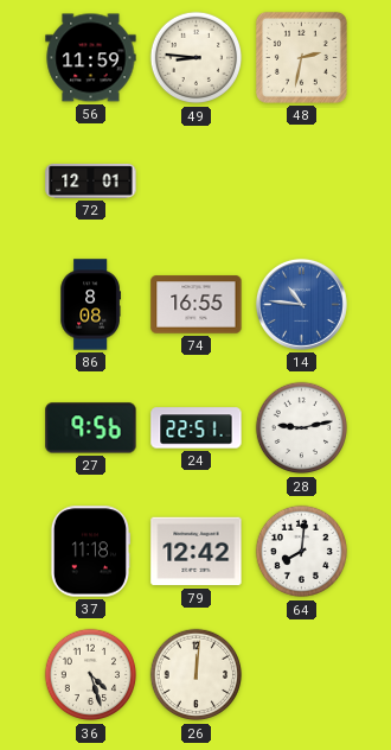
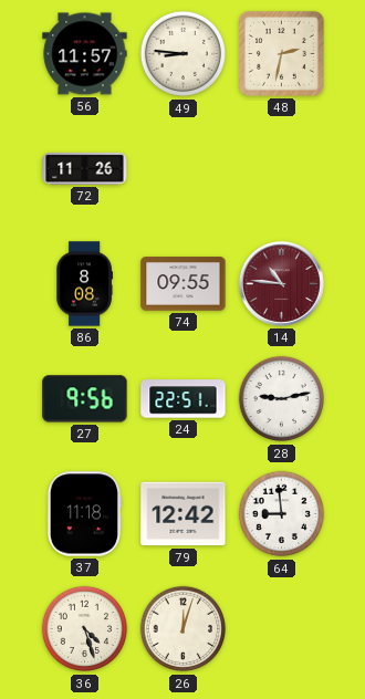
56: 11:59 -> 11:57 (85, 54)
72: 12:01 -> 11:26 (85, 168)
74: 16:55 -> 09:55 (184, 284)
14 dial: blue -> burgundy (281, 283)
64: 8:01 -> 8:59 (282, 514)
26: 12:01 -> 12:03 (184, 629)
